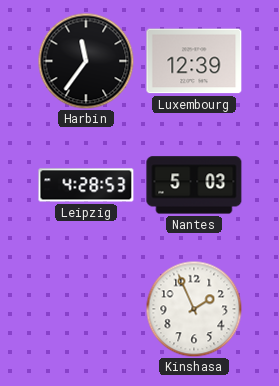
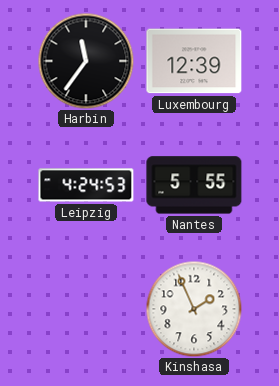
Leipzig: 4:28 -> 4:24 (86, 185)
Nantes: 5:03 -> 5:55 (194, 185)
